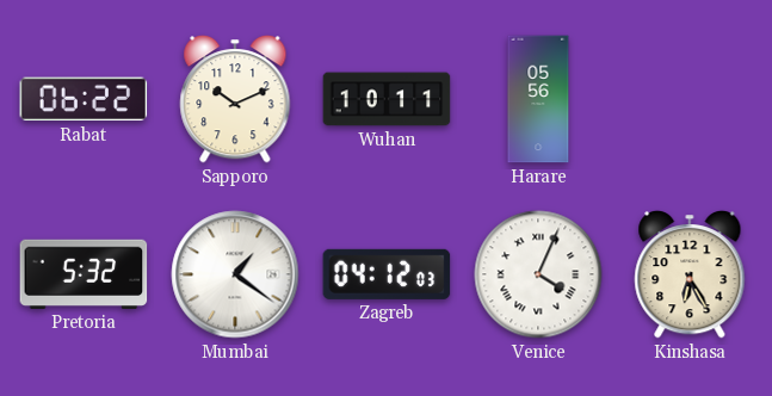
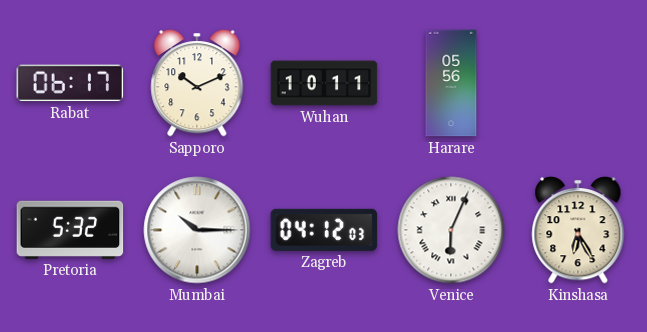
Rabat: 06:22 -> 06:17 (70, 83)
Mumbai: 1:21 -> 10:15 (197, 230)
Venice: 4:04 -> 6:04 (451, 230)
